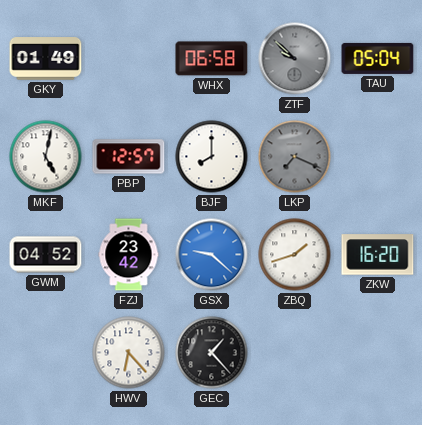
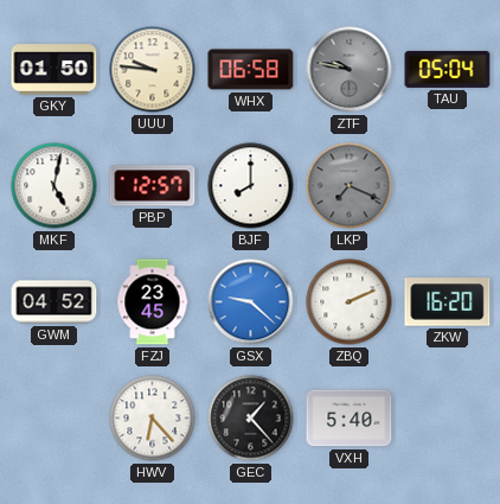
GKY: 01:49 -> 01:50 (55, 70)
UUU: none -> 9:46 (153, 70)
ZTF: 9:52 -> 9:47 (350, 70)
FZJ: 23:42 -> 23:45 (153, 302)
ZBQ: 1:42 -> 2:11 (350, 302)
VXH: none -> 5:40 (350, 419)
